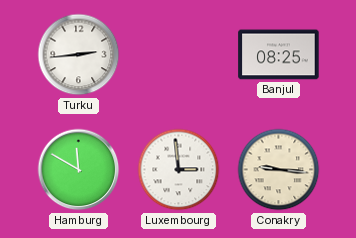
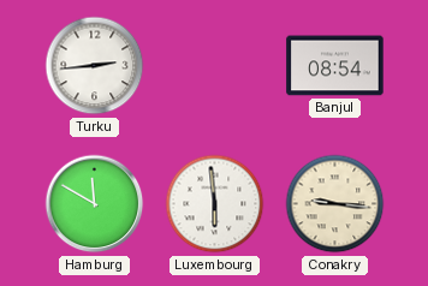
Banjul: 08:25 -> 08:54 (335, 66)
Luxembourg: 2:59 -> 5:59 (215, 204)
